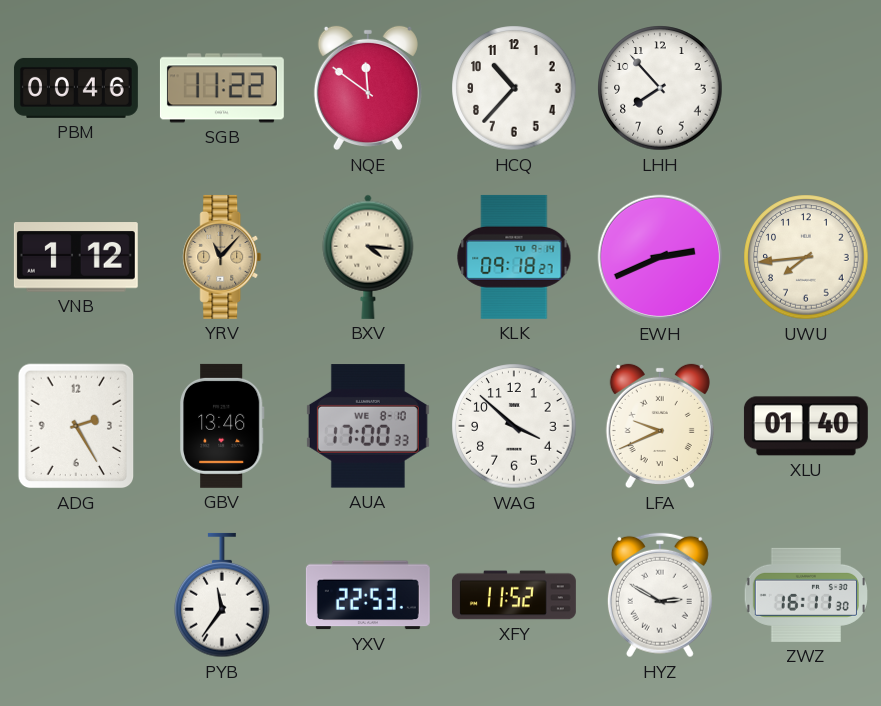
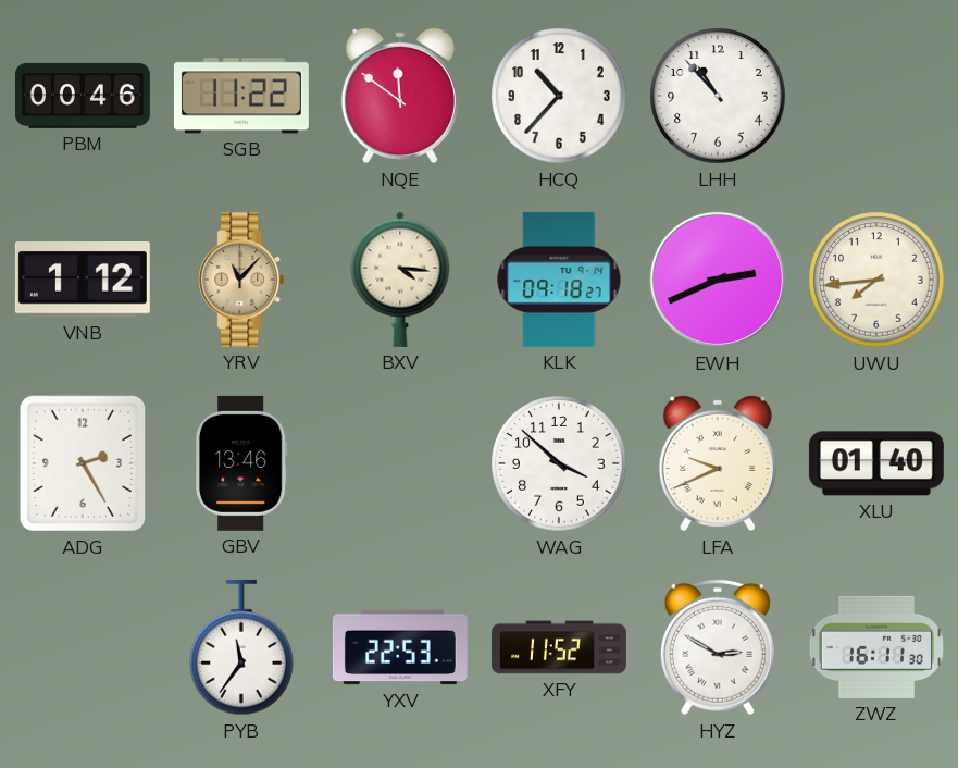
LHH: 7:53 -> 10:53 (718, 96)
AUA: 17:00 -> none (368, 426)
